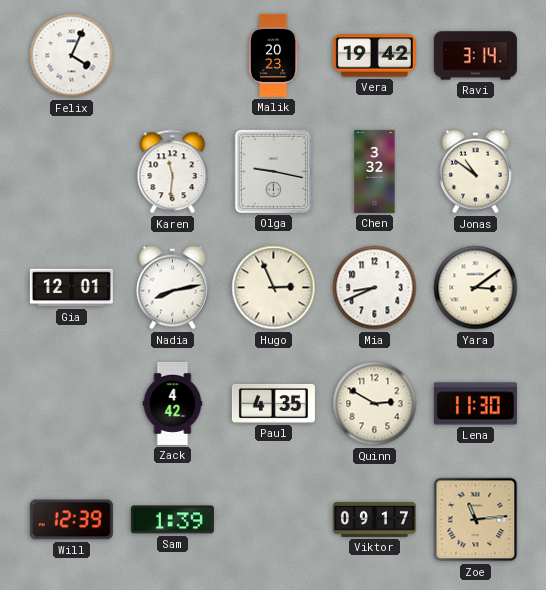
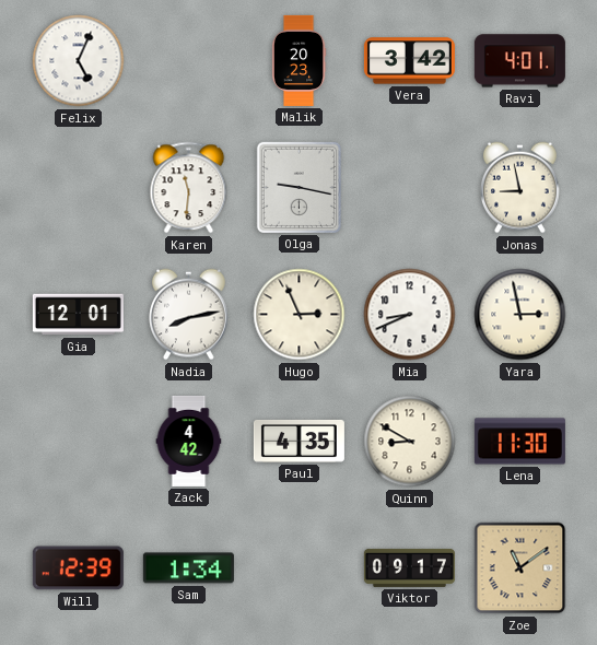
Felix: 4:04 -> 5:04 (79, 61)
Vera: 19:42 -> 3:42 (409, 61)
Ravi: 3:14 -> 4:01 (519, 61)
Chen: 3:32 -> none (375, 171)
Jonas: 10:51 -> 8:58 (520, 188)
Yara: 3:09 -> 2:58 (520, 315)
Quinn: 2:50 -> 8:50 (410, 442)
Sam: 1:39 -> 1:34 (188, 568)
Zoe: 11:14 -> 11:09 (520, 568)
